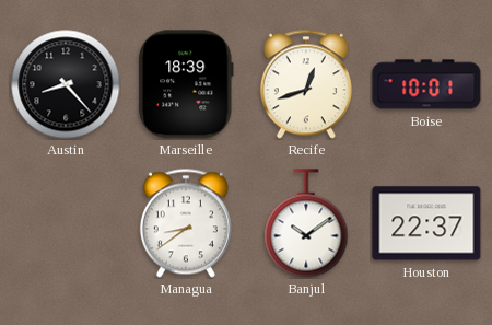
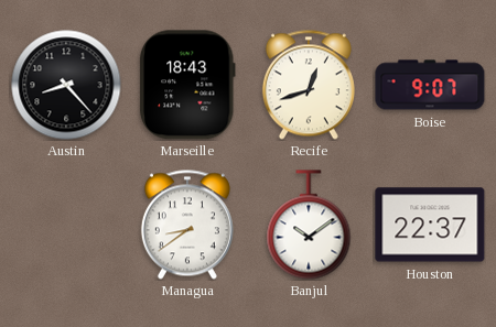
Marseille: 18:39 -> 18:43 (187, 85)
Boise: 10:01 -> 9:07 (430, 85)
